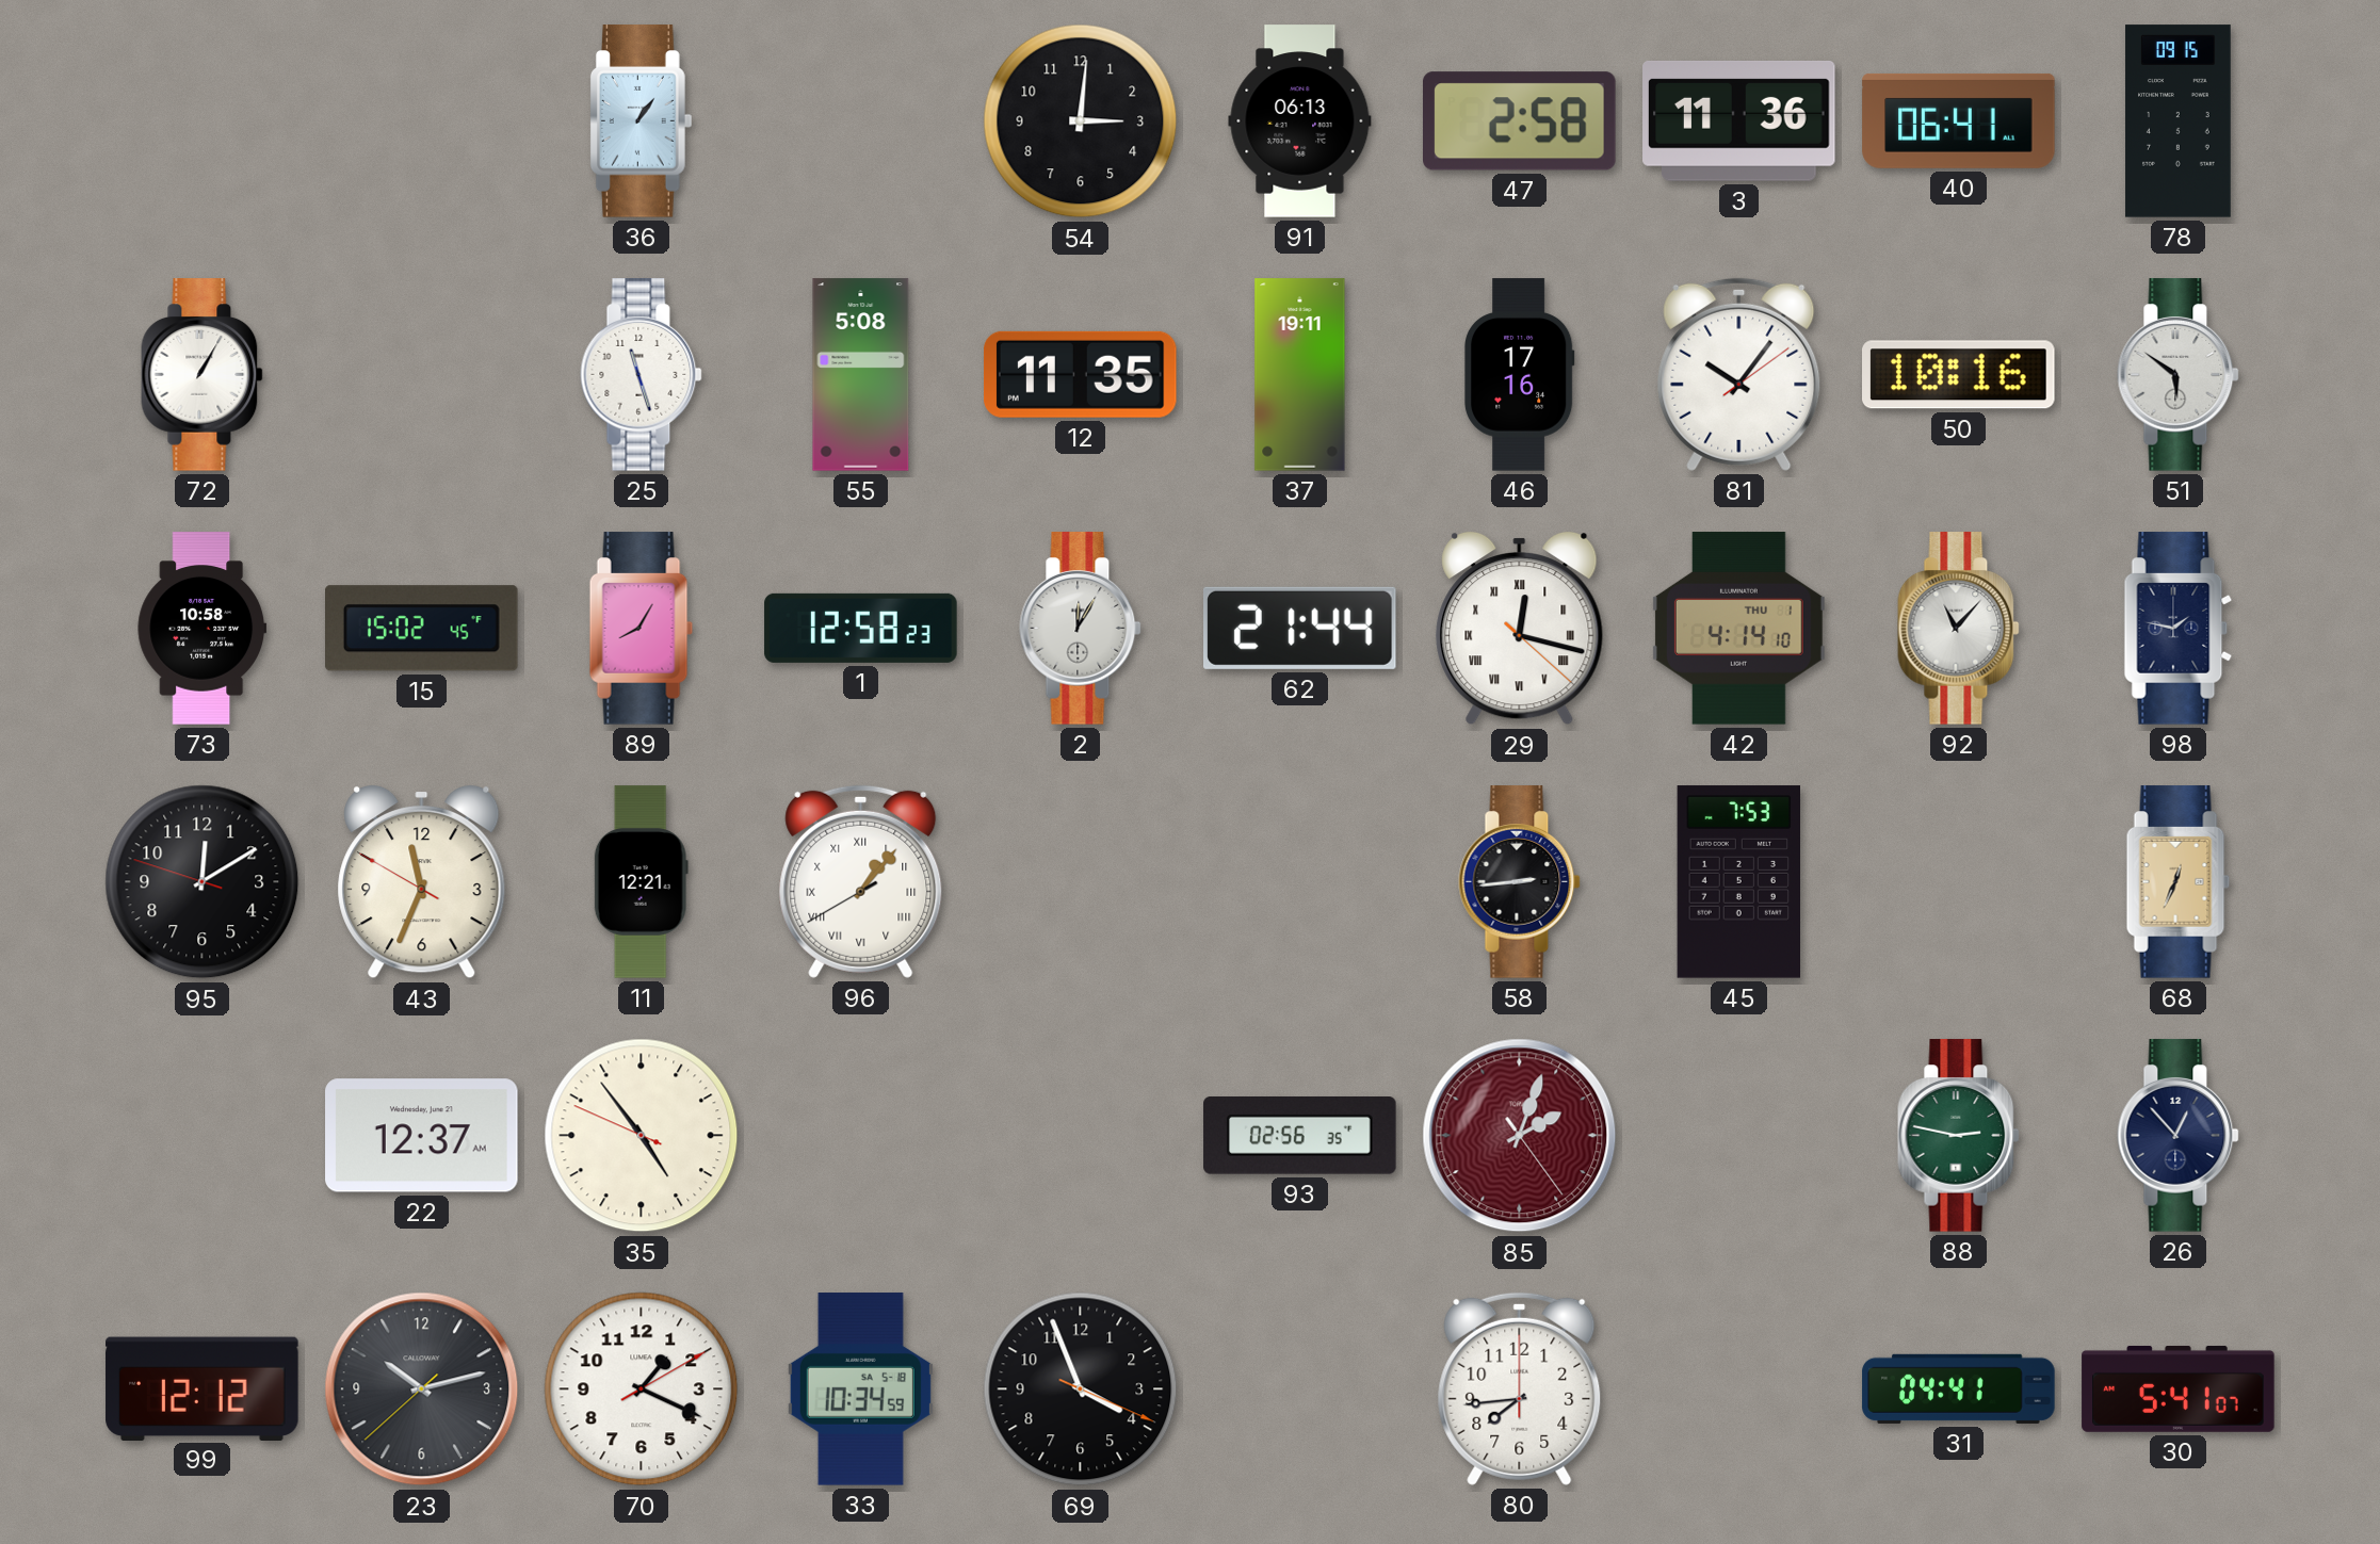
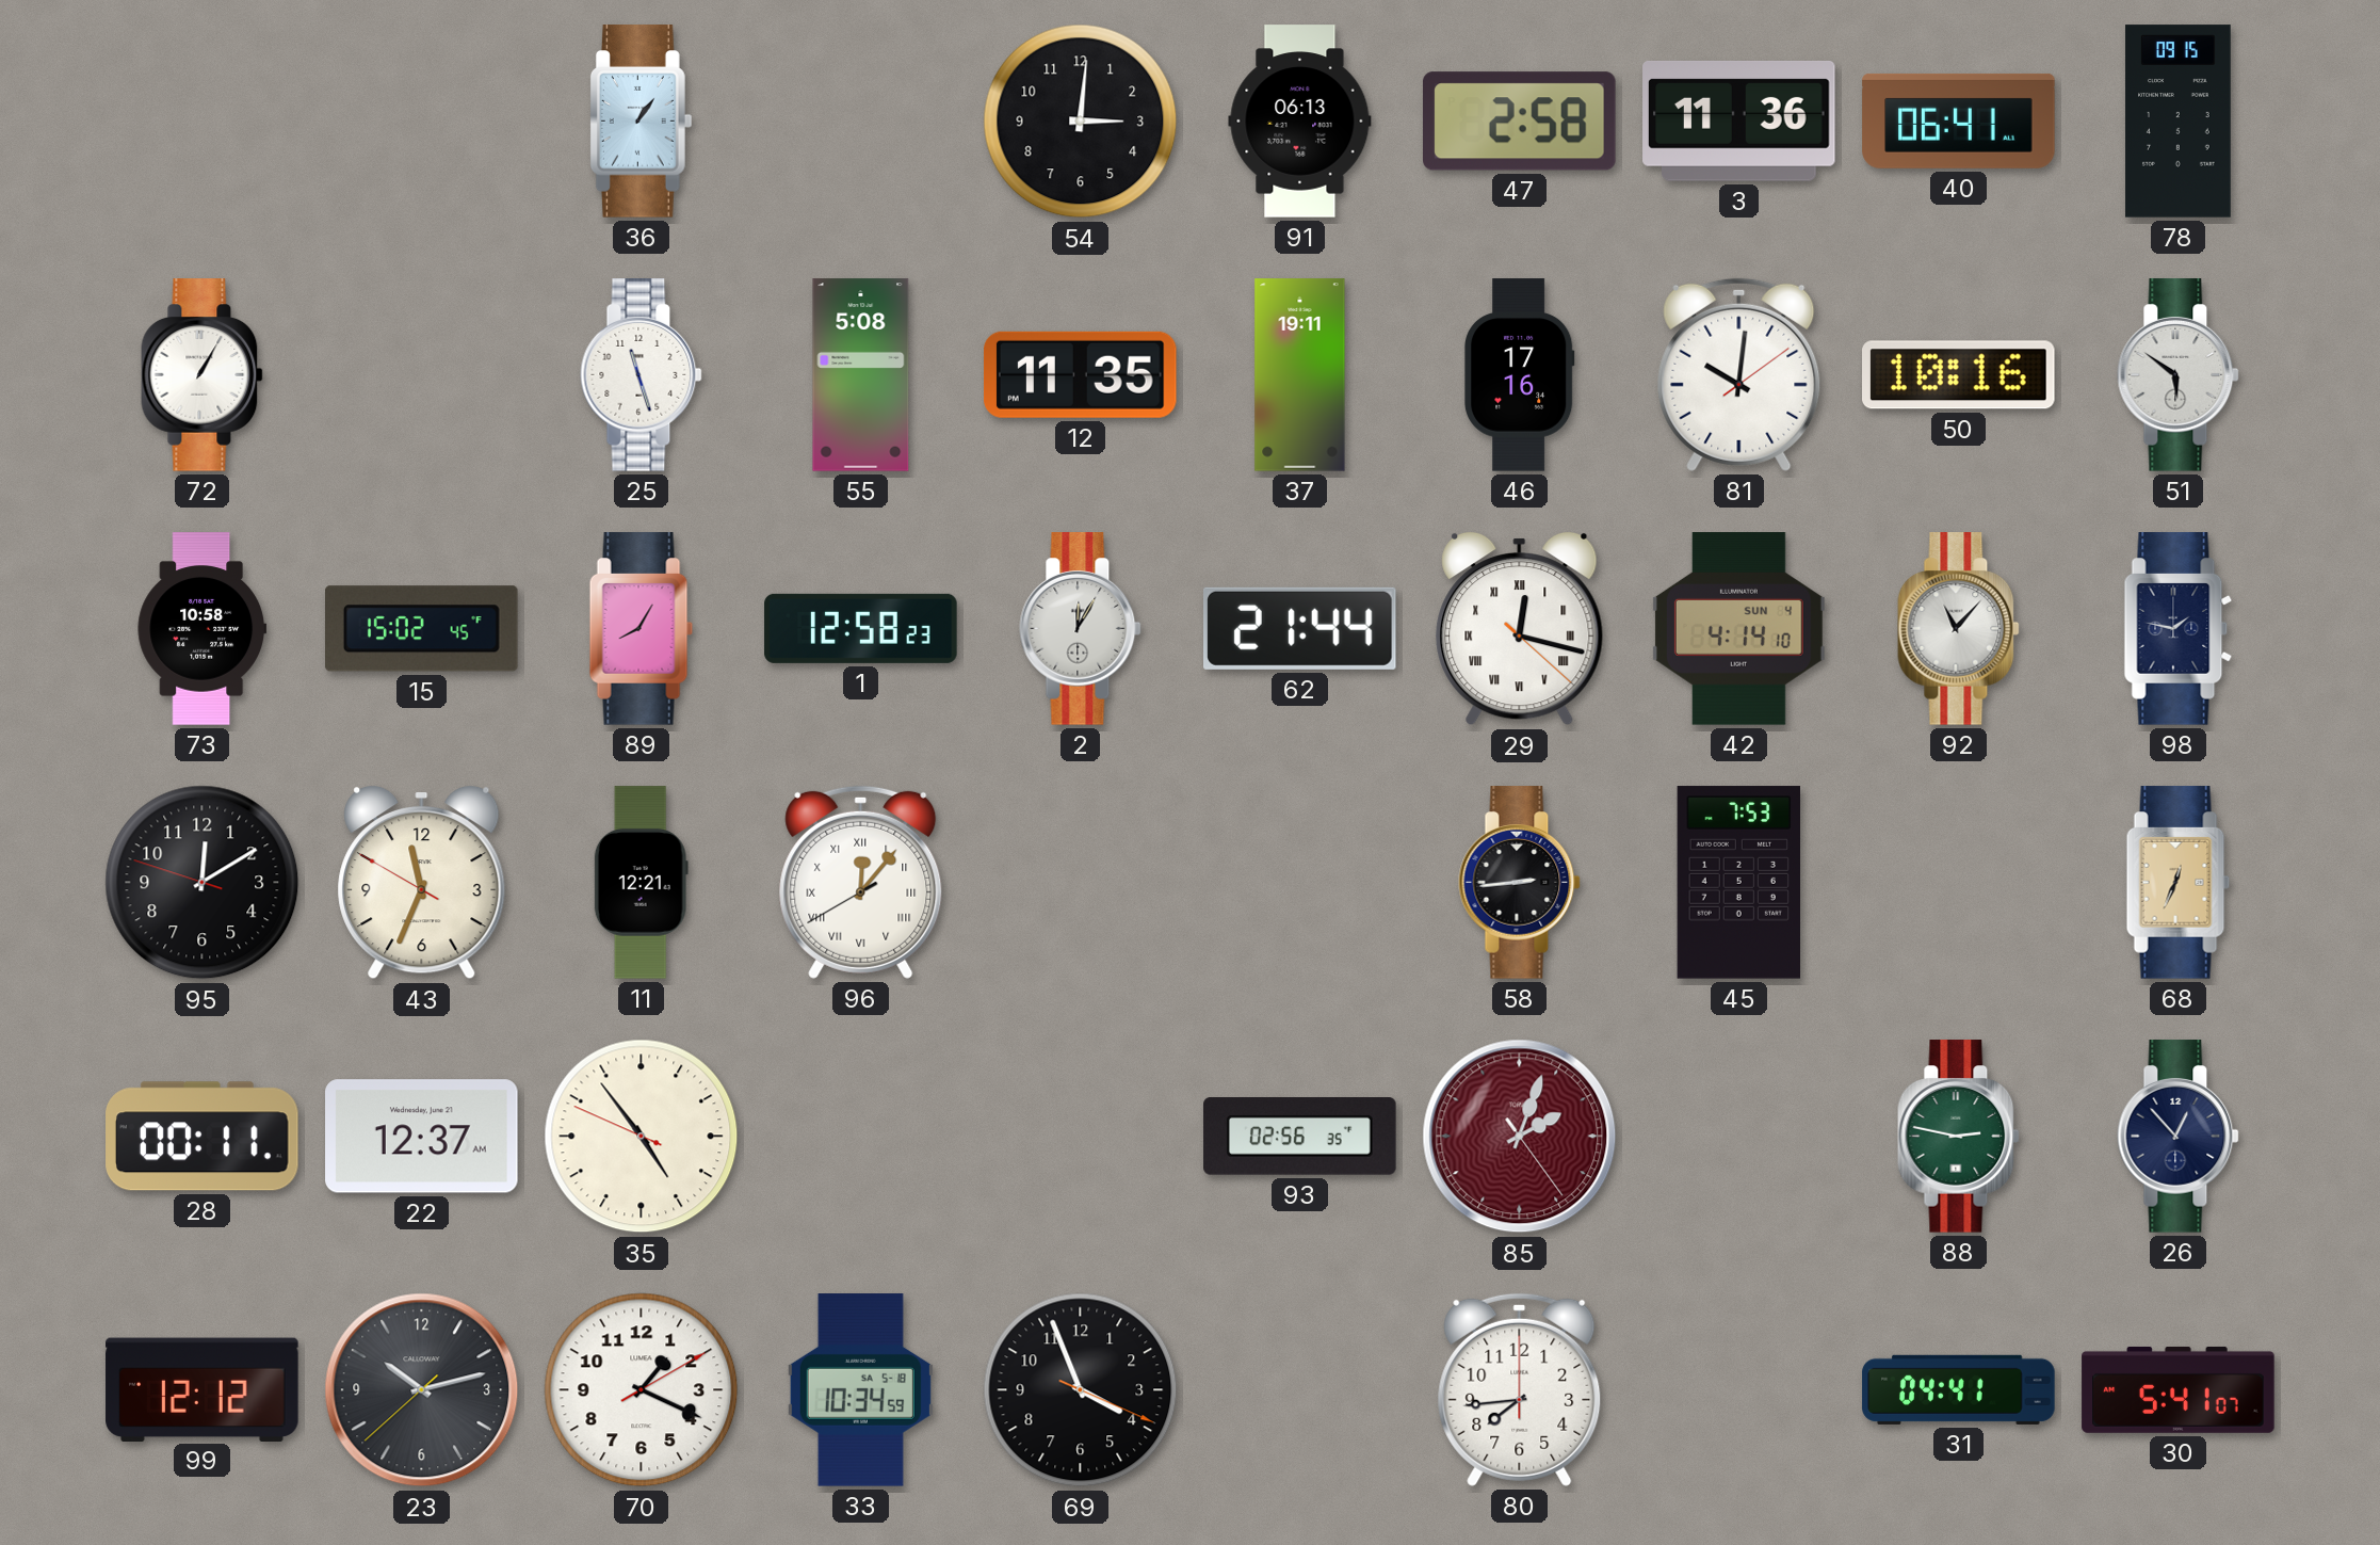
81: 10:06 -> 10:01 (1739, 374)
42 date: THU 1 -> SUN 4 (1738, 629)
96: 1:06 -> 12:06 (861, 882)
28: none -> 00:11 (203, 1137)
